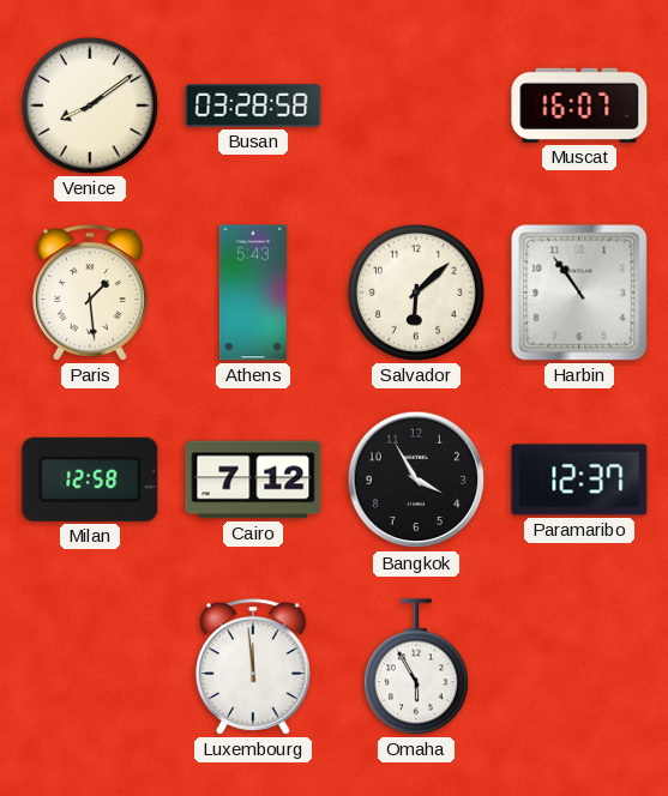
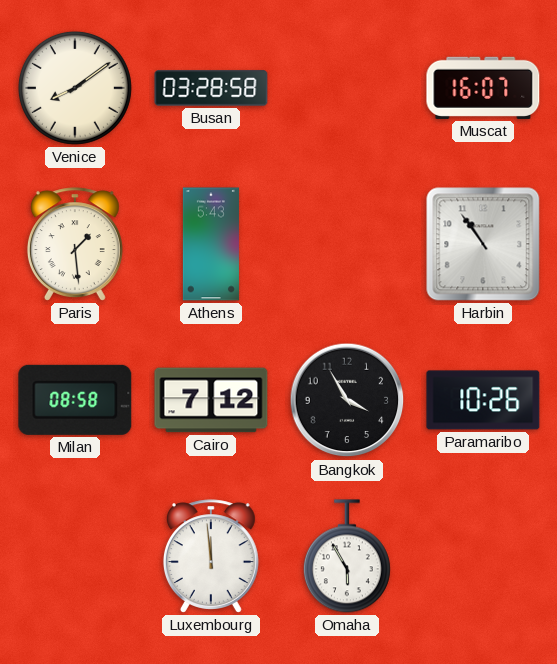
Salvador: 6:08 -> none (416, 293)
Milan: 12:58 -> 08:58 (75, 400)
Paramaribo: 12:37 -> 10:26 (483, 400)
